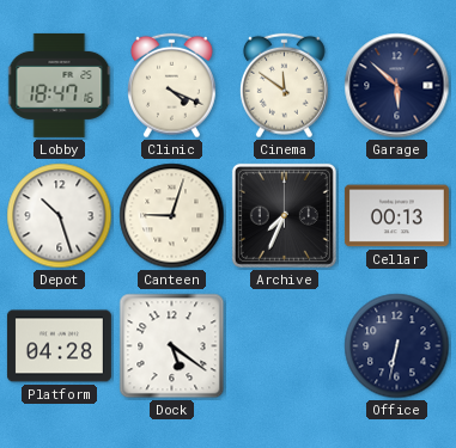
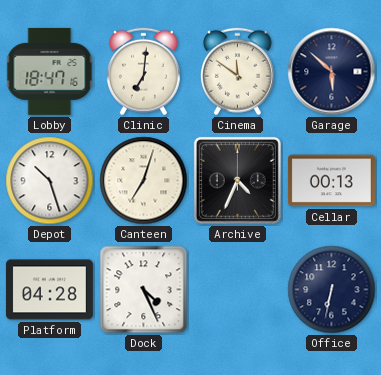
Clinic: 4:19 -> 7:01 (144, 72)
Canteen: 9:03 -> 7:03 (144, 181)
Archive: 7:34 -> 4:34 (237, 180)
Dock: 5:21 -> 4:26 (144, 290)
